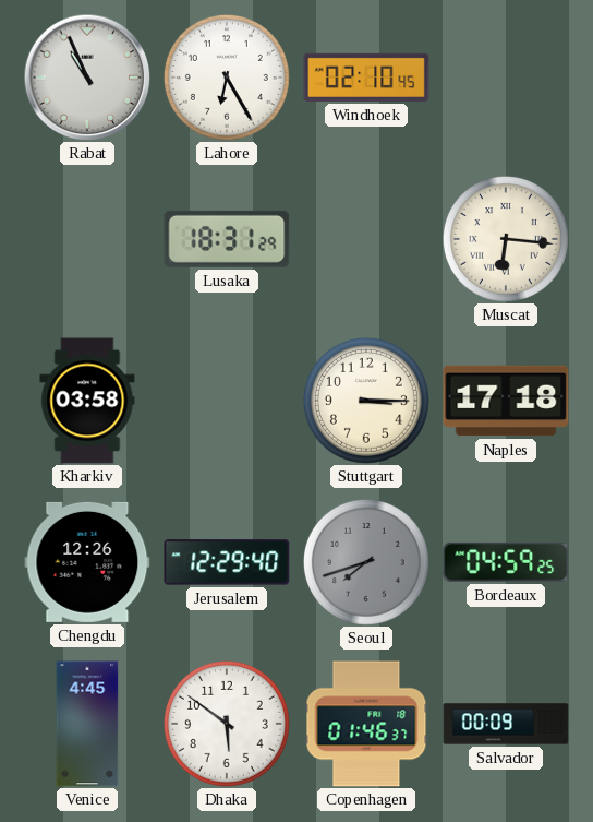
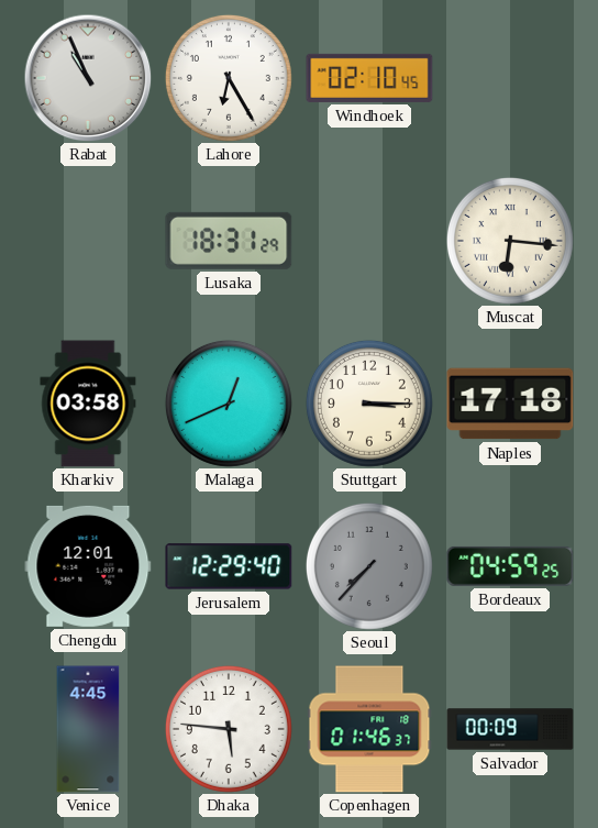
Malaga: none -> 12:41 (229, 404)
Chengdu: 12:26 -> 12:01 (88, 566)
Seoul: 7:42 -> 7:37 (369, 566)
Dhaka: 5:51 -> 5:46 (229, 729)
